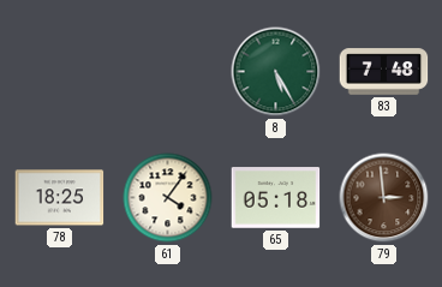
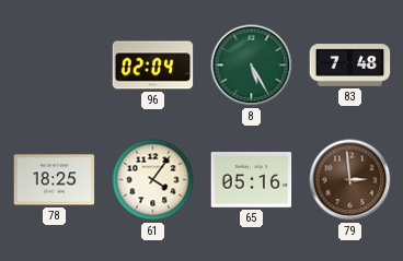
96: none -> 02:04 (153, 66)
65: 05:18 -> 05:16 (252, 180)
